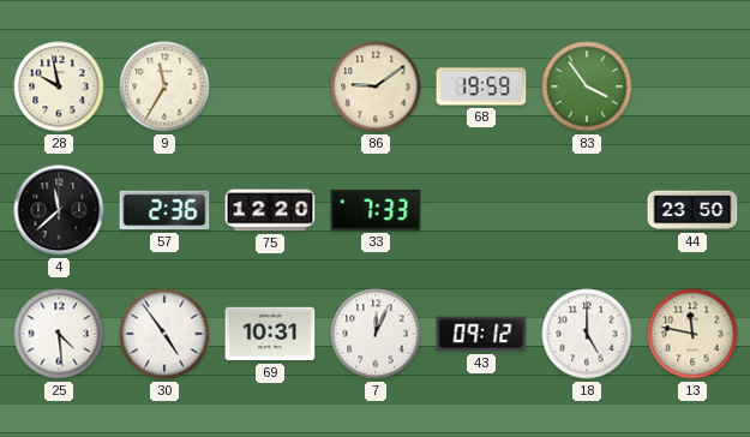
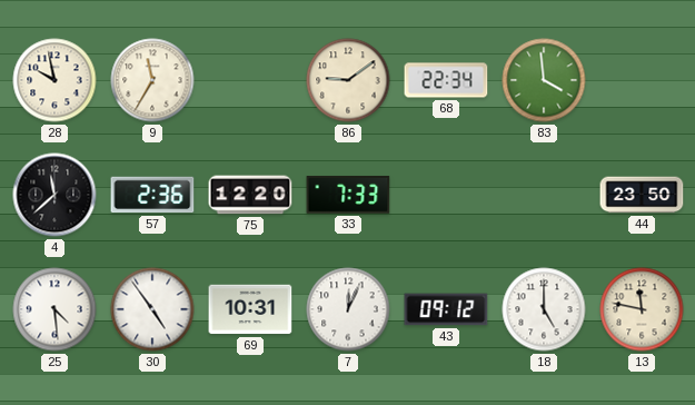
68: 19:59 -> 22:34 (446, 80)
83: 3:54 -> 3:59 (544, 80)
